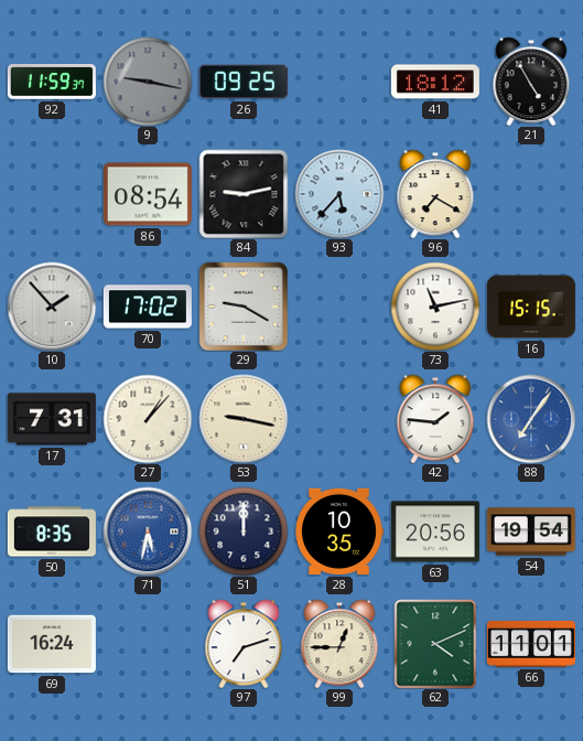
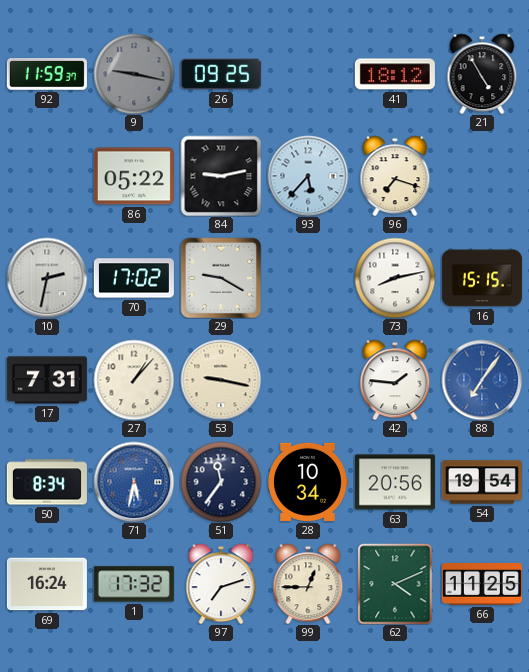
86: 08:54 -> 05:22 (134, 176)
96: 7:20 -> 7:18 (395, 176)
10: 1:53 -> 2:32 (47, 278)
73: 11:13 -> 8:13 (395, 278)
50: 8:35 -> 8:34 (47, 482)
51: 12:00 -> 11:36 (221, 482)
28: 10:35 -> 10:34 (308, 482)
1: none -> 17:32 (134, 584)
66: 11:01 -> 11:25 (482, 584)
